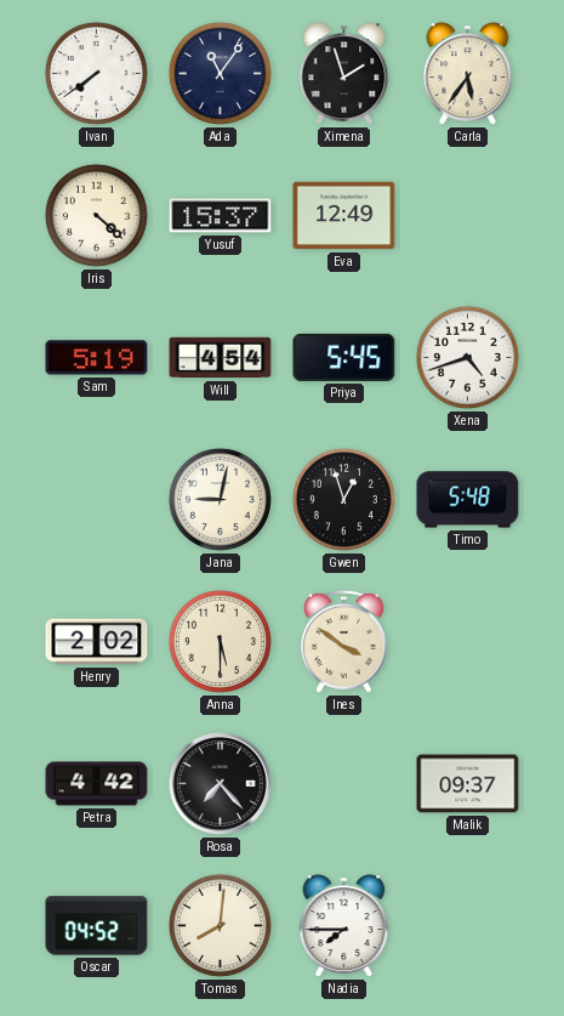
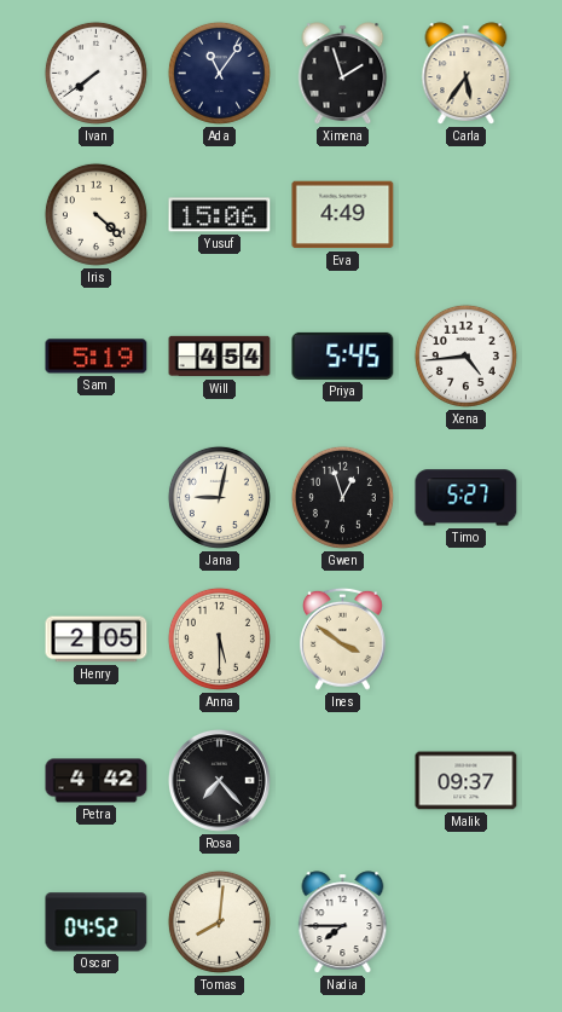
Yusuf: 15:37 -> 15:06 (220, 215)
Eva: 12:49 -> 4:49 (343, 215)
Xena: 4:42 -> 4:44 (465, 355)
Timo: 5:48 -> 5:27 (467, 498)
Henry: 2:02 -> 2:05 (97, 640)
